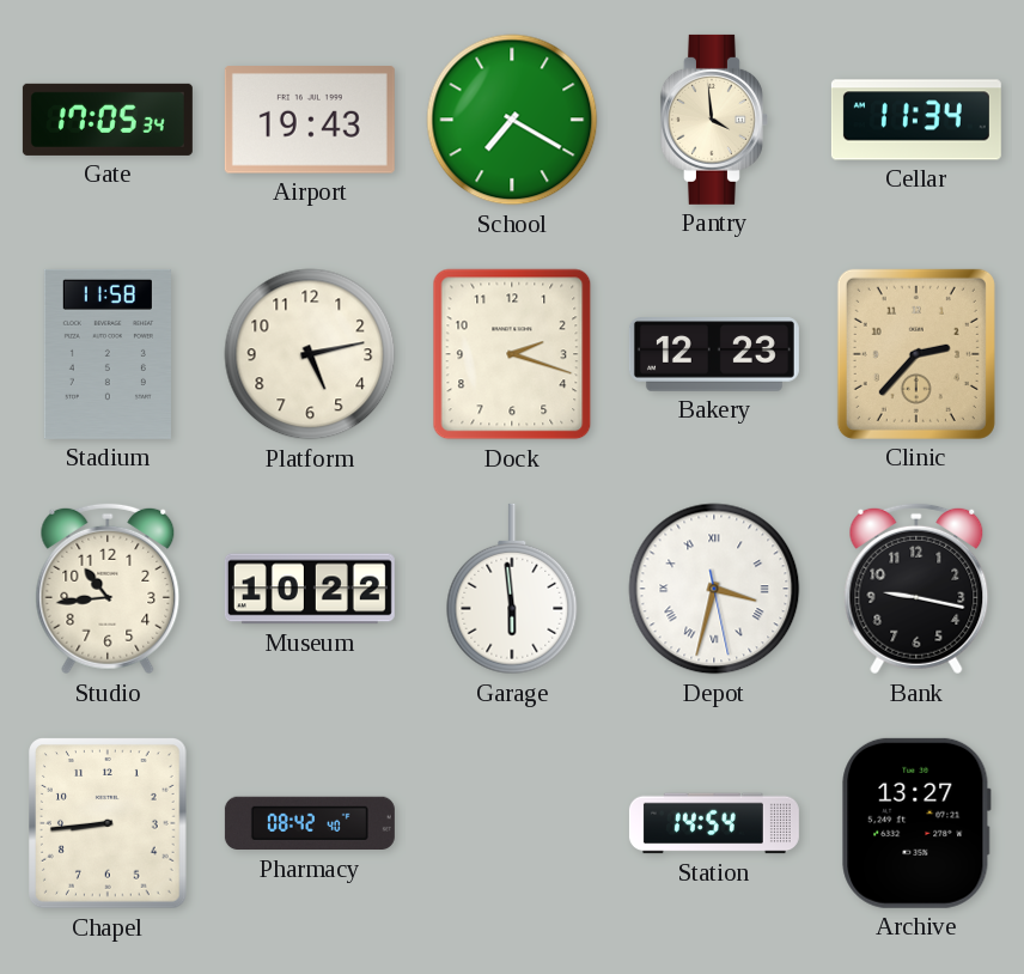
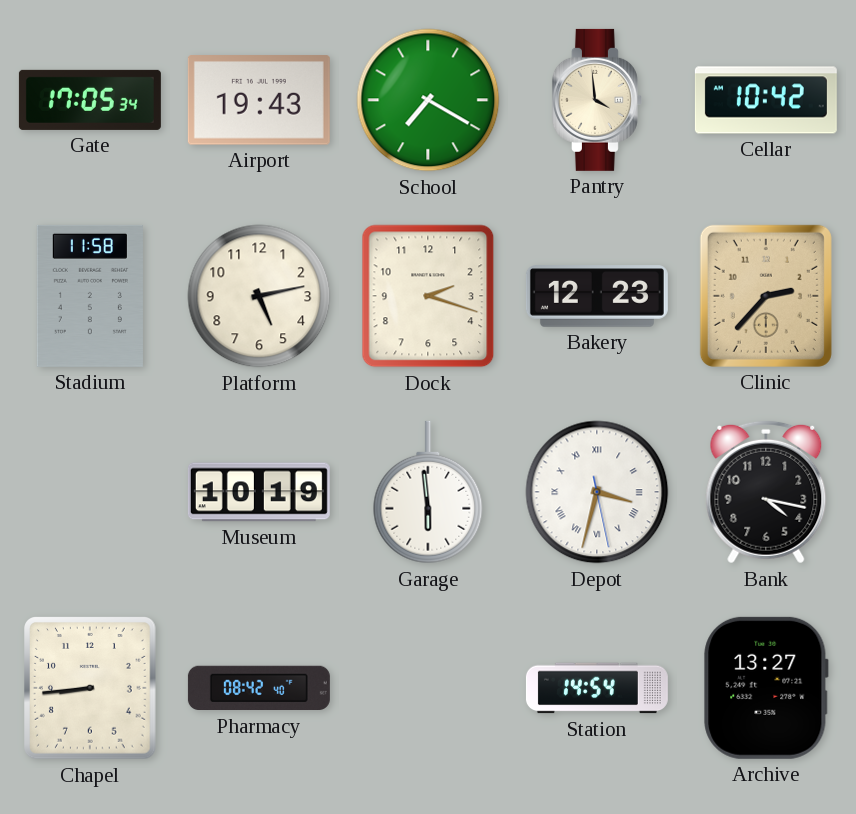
Cellar: 11:34 -> 10:42 (766, 100)
Studio: 10:44 -> none (108, 589)
Museum: 10:22 -> 10:19 (259, 492)
Bank: 9:17 -> 4:17 (766, 492)
